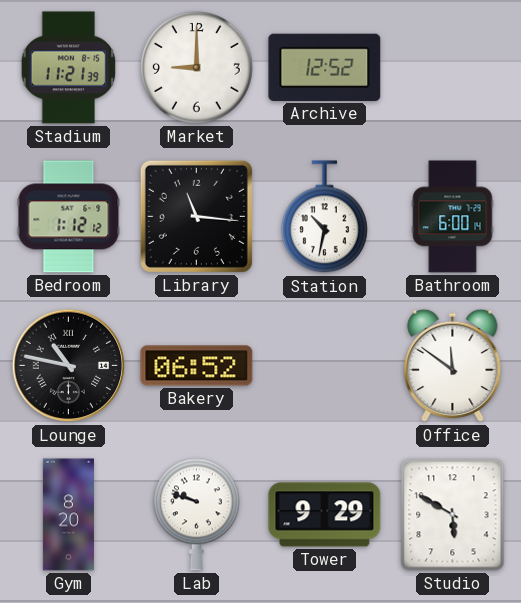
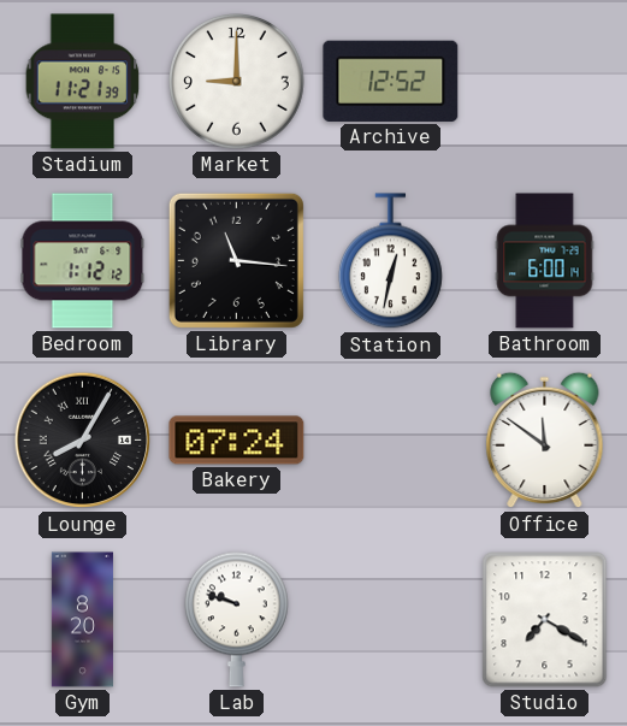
Station: 10:32 -> 12:32 (390, 261)
Lounge: 10:47 -> 8:05 (83, 441)
Bakery: 06:52 -> 07:24 (237, 441)
Tower: 9:29 -> none (325, 515)
Studio: 5:50 -> 7:20 (545, 620)
